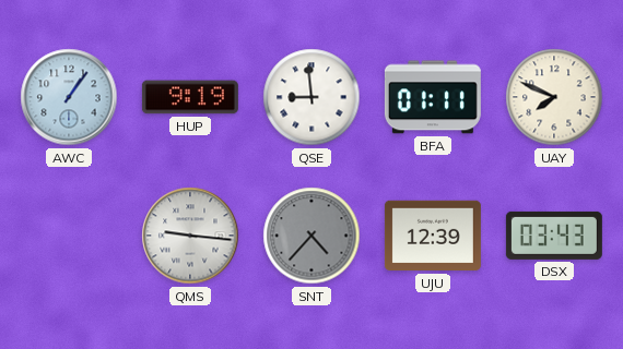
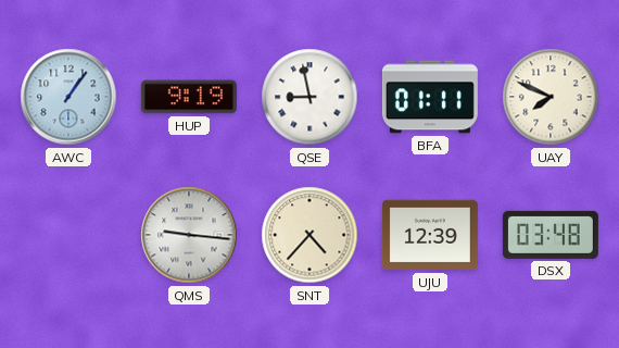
QSE: 8:59 -> 8:58 (309, 97)
SNT dial: grey -> cream (309, 235)
DSX: 03:43 -> 03:48 (551, 235)
